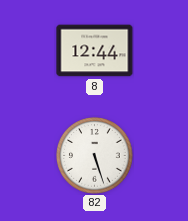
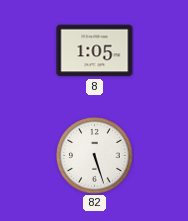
8: 12:44 -> 1:05 (95, 51)
